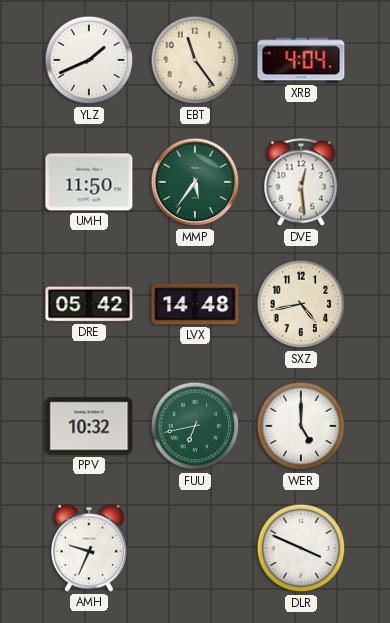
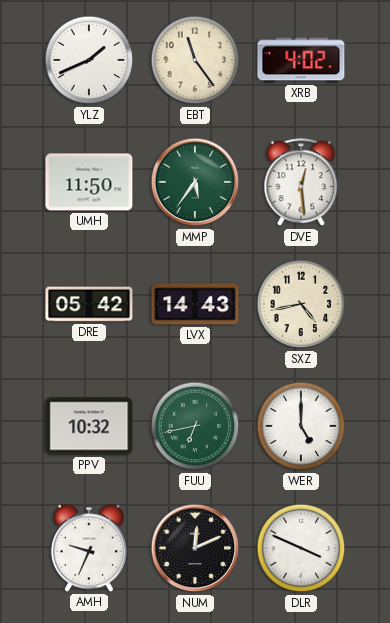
XRB: 4:04 -> 4:02 (301, 60)
LVX: 14:48 -> 14:43 (195, 304)
NUM: none -> 12:11 (195, 548)
